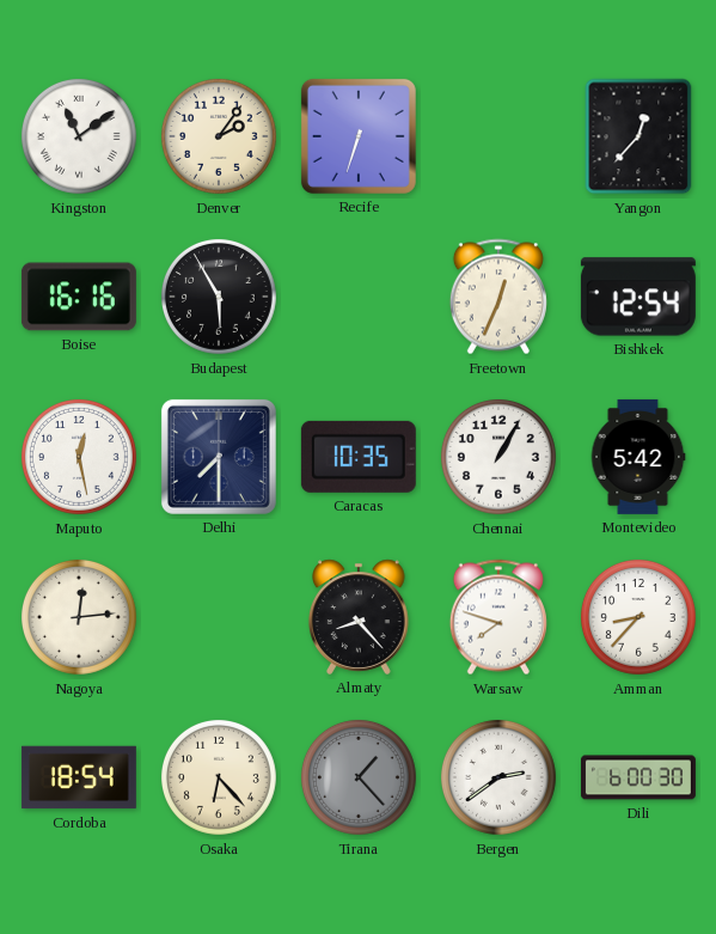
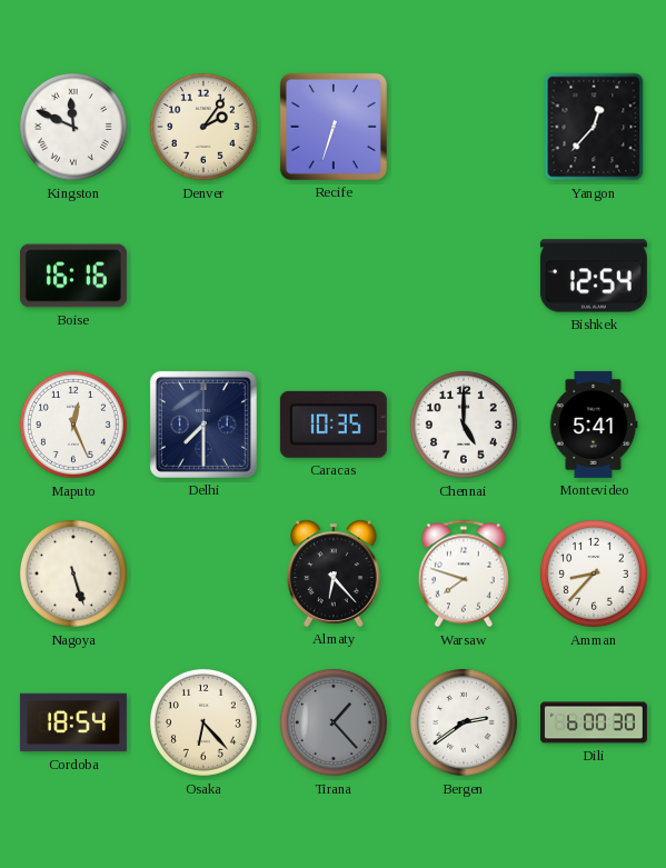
Kingston: 11:09 -> 11:49 (73, 127)
Budapest: 5:55 -> none (219, 297)
Freetown: 12:34 -> none (498, 297)
Maputo: 12:28 -> 12:26 (73, 425)
Chennai: 1:05 -> 5:00 (464, 425)
Montevideo: 5:42 -> 5:41 (594, 425)
Nagoya: 12:14 -> 5:27 (73, 573)
Almaty: 8:23 -> 6:23 (335, 573)
